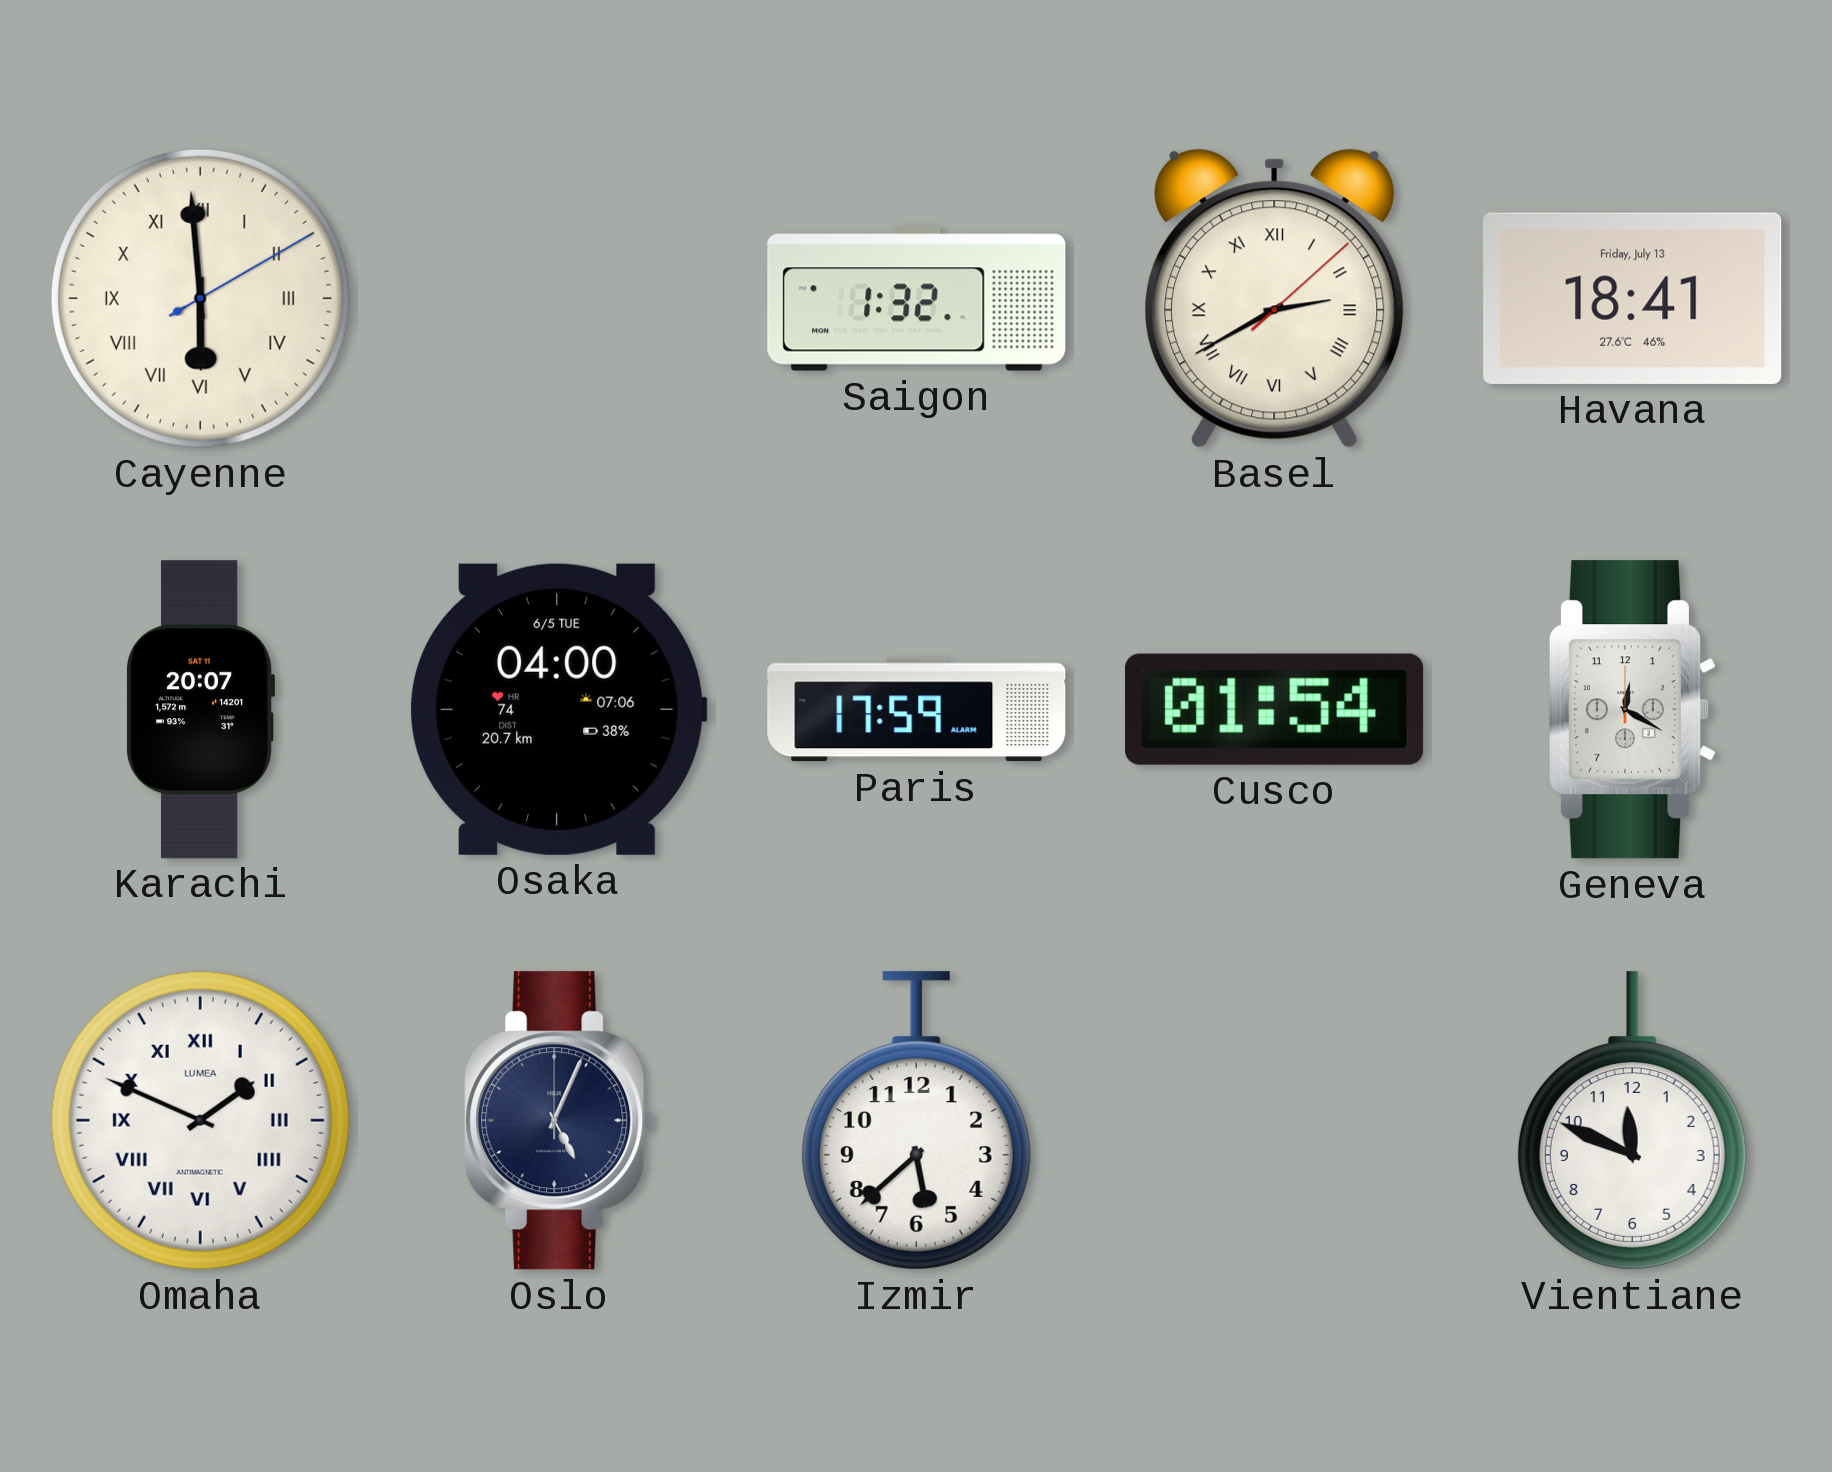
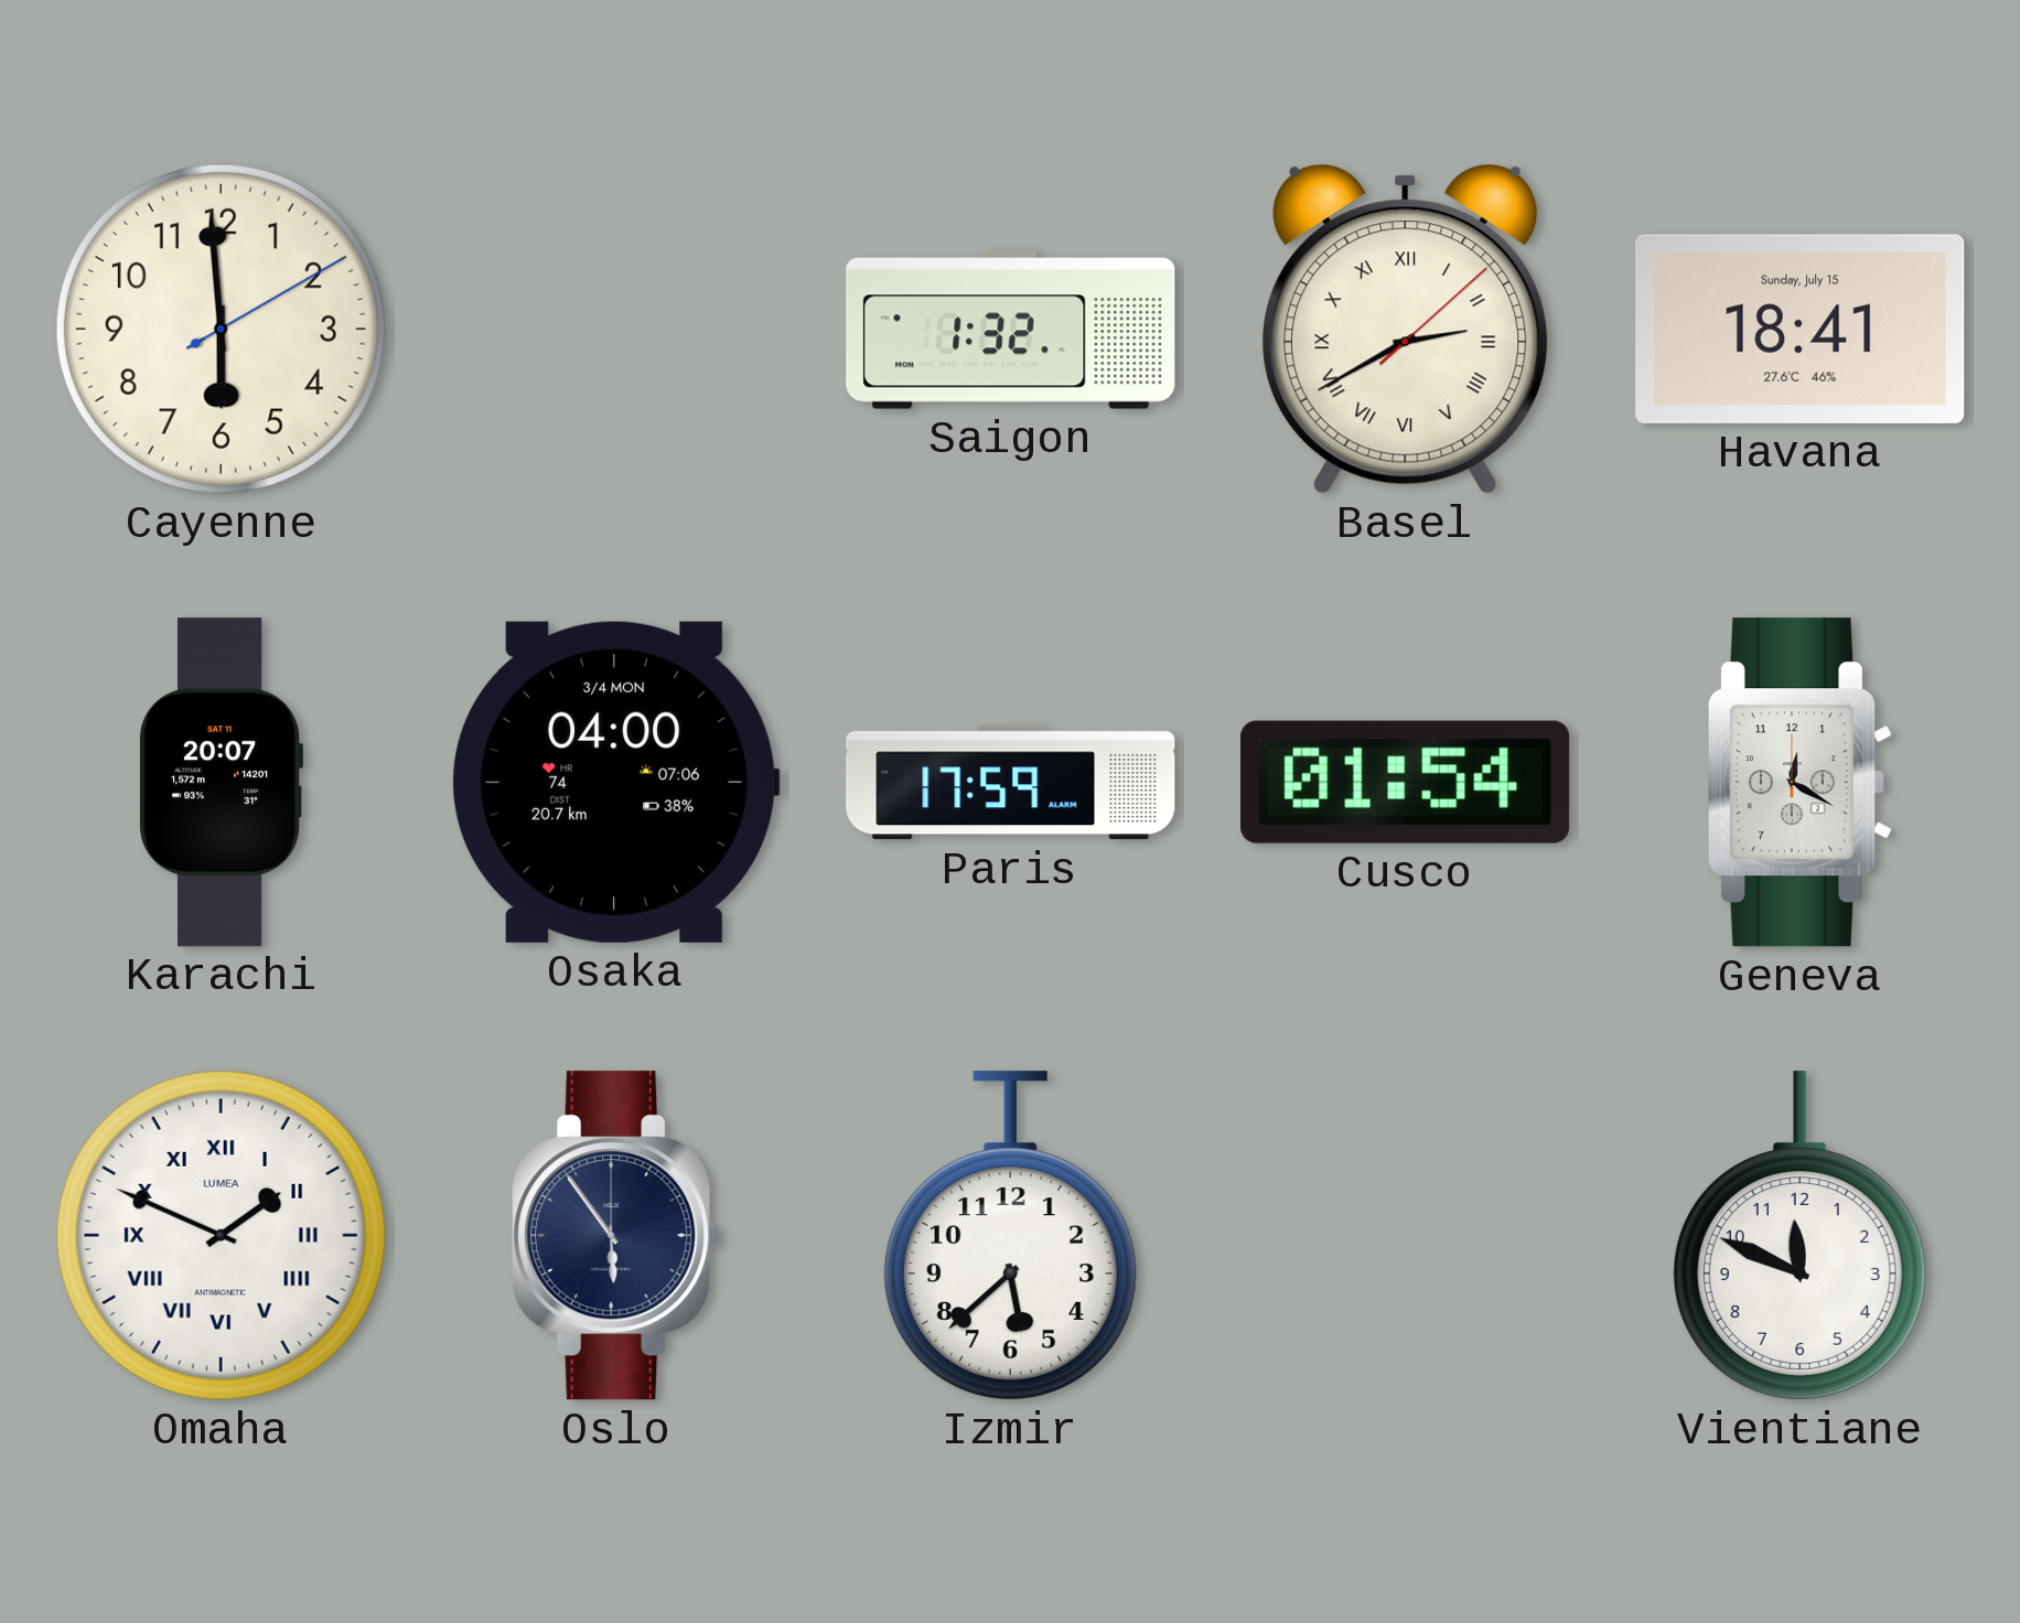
Cayenne numerals: Roman -> Arabic (221, 329)
Havana date: Friday, July 13 -> Sunday, July 15 (1801, 329)
Osaka date: 6/5 TUE -> 3/4 MON (615, 782)
Oslo: 5:04 -> 5:54 (616, 1236)
